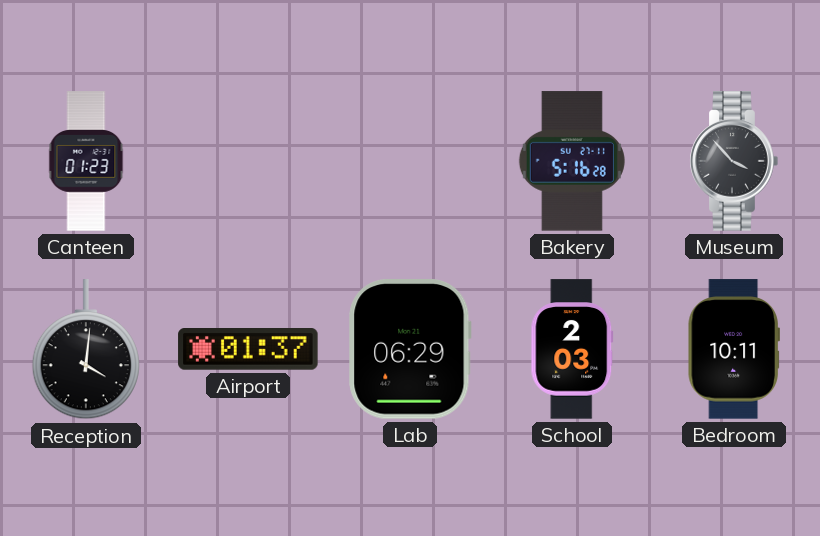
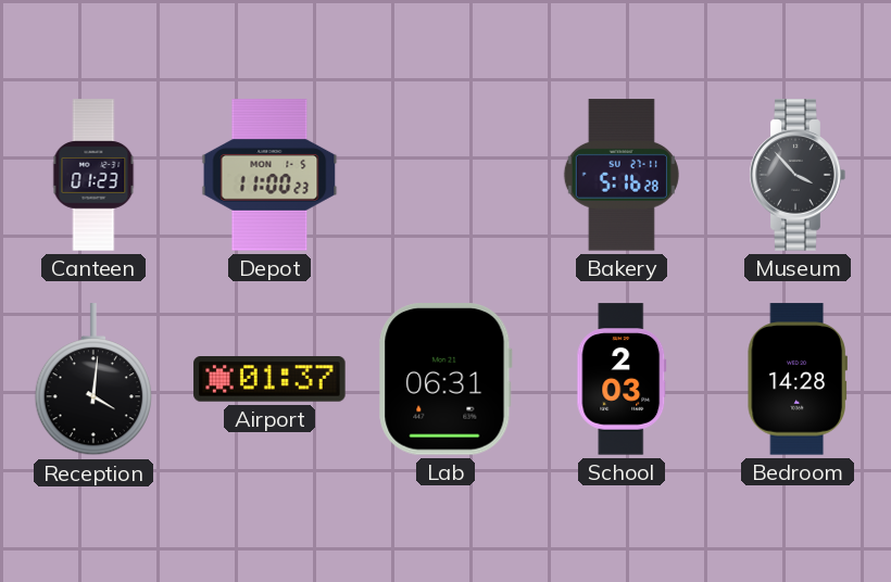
Depot: none -> 11:00 (269, 175)
Lab: 06:29 -> 06:31 (446, 380)
Bedroom: 10:11 -> 14:28 (798, 379)
